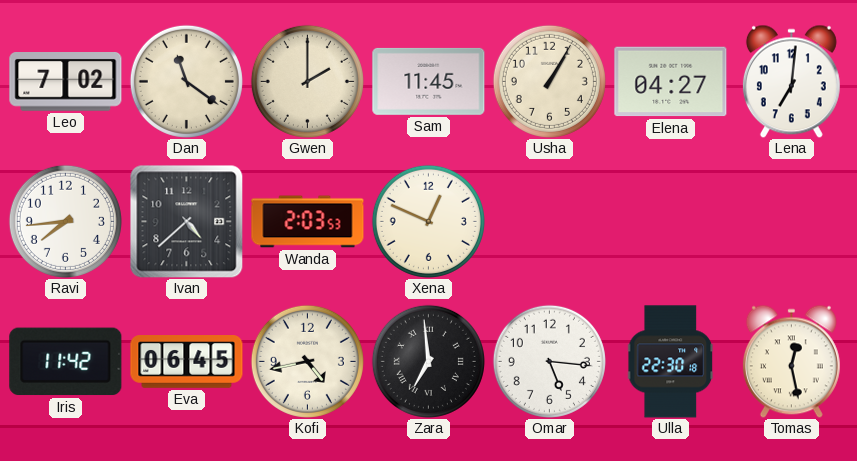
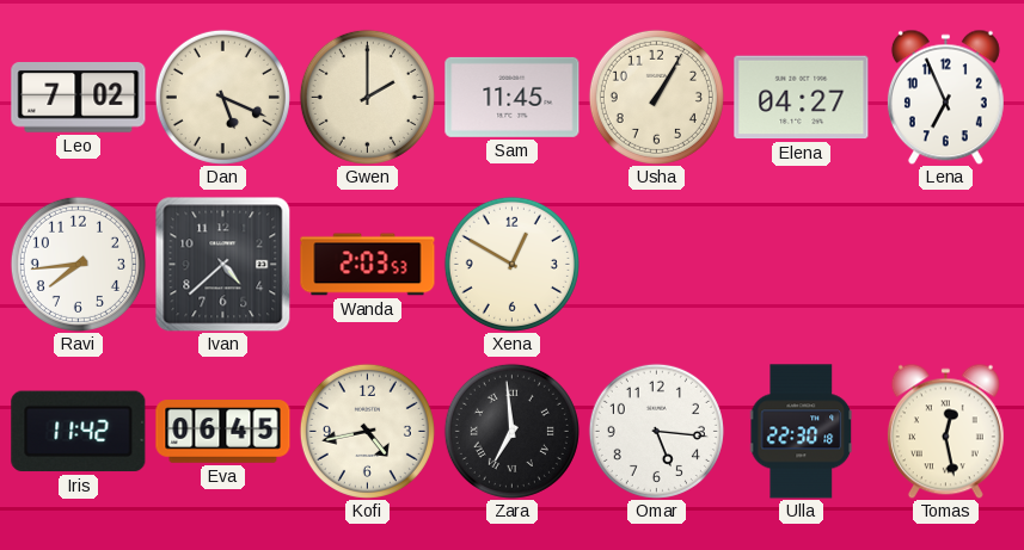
Dan: 11:21 -> 5:19 (222, 97)
Lena: 7:01 -> 6:56 (945, 97)
Xena: 12:49 -> 12:50 (511, 264)
